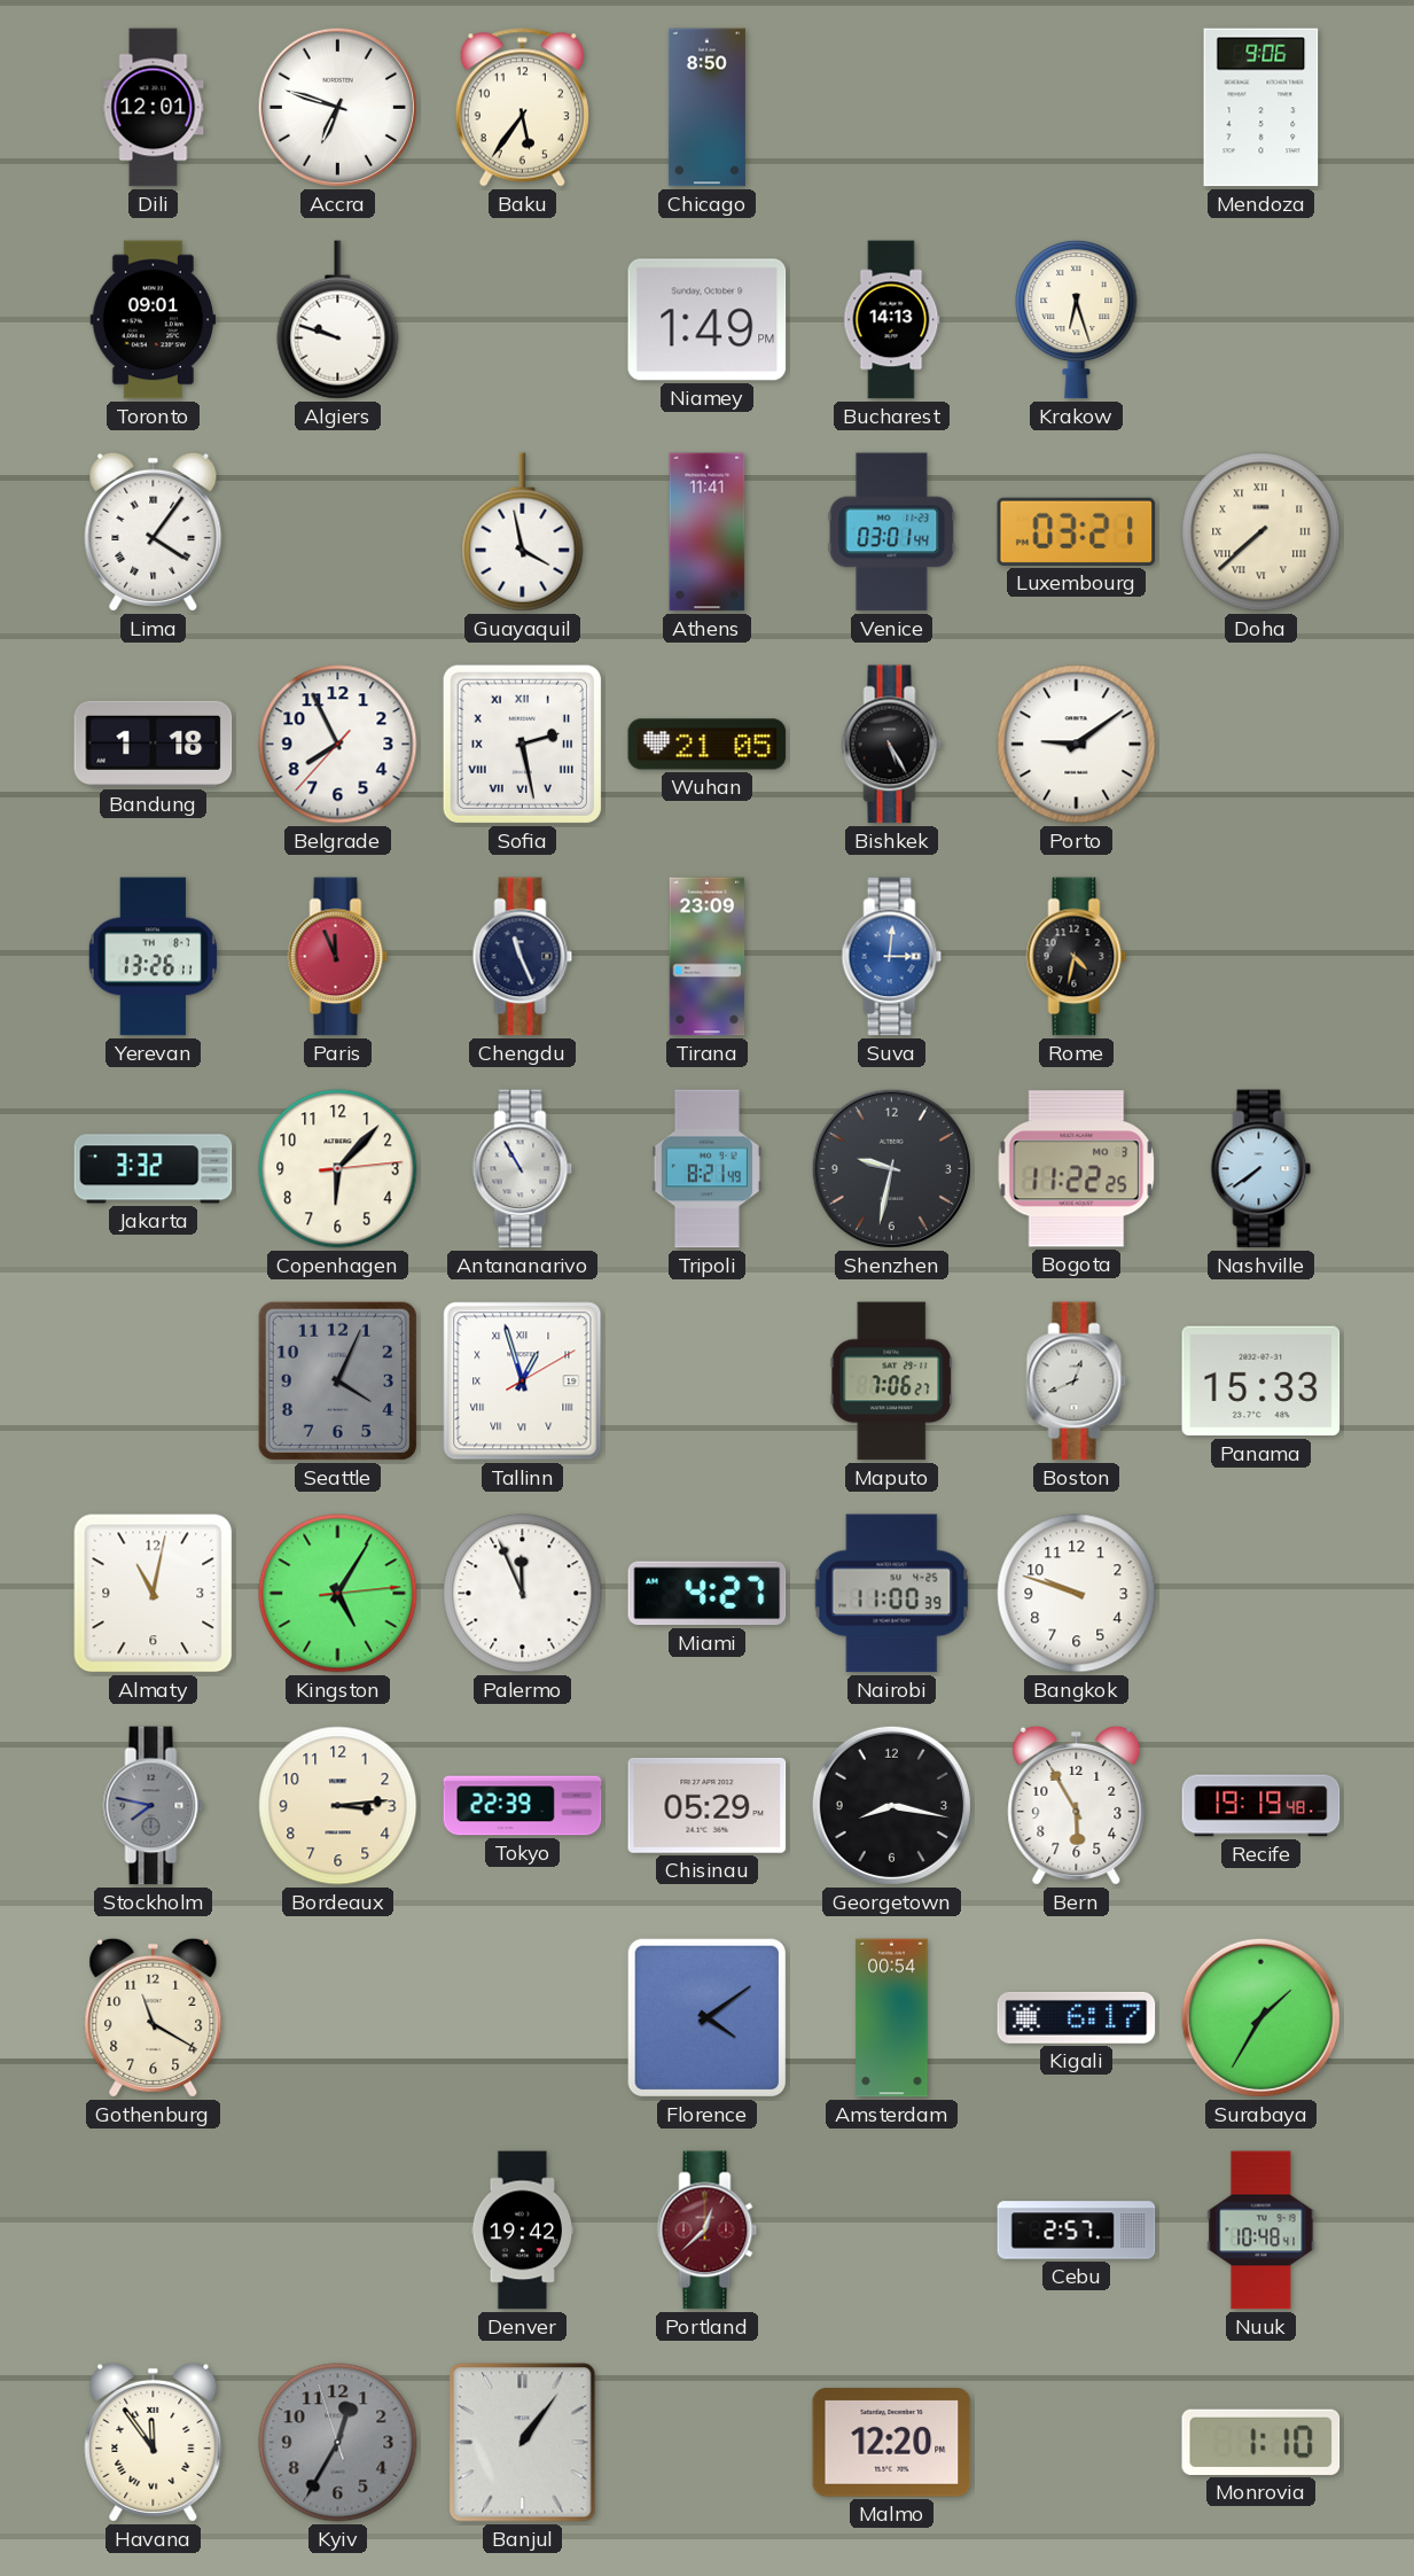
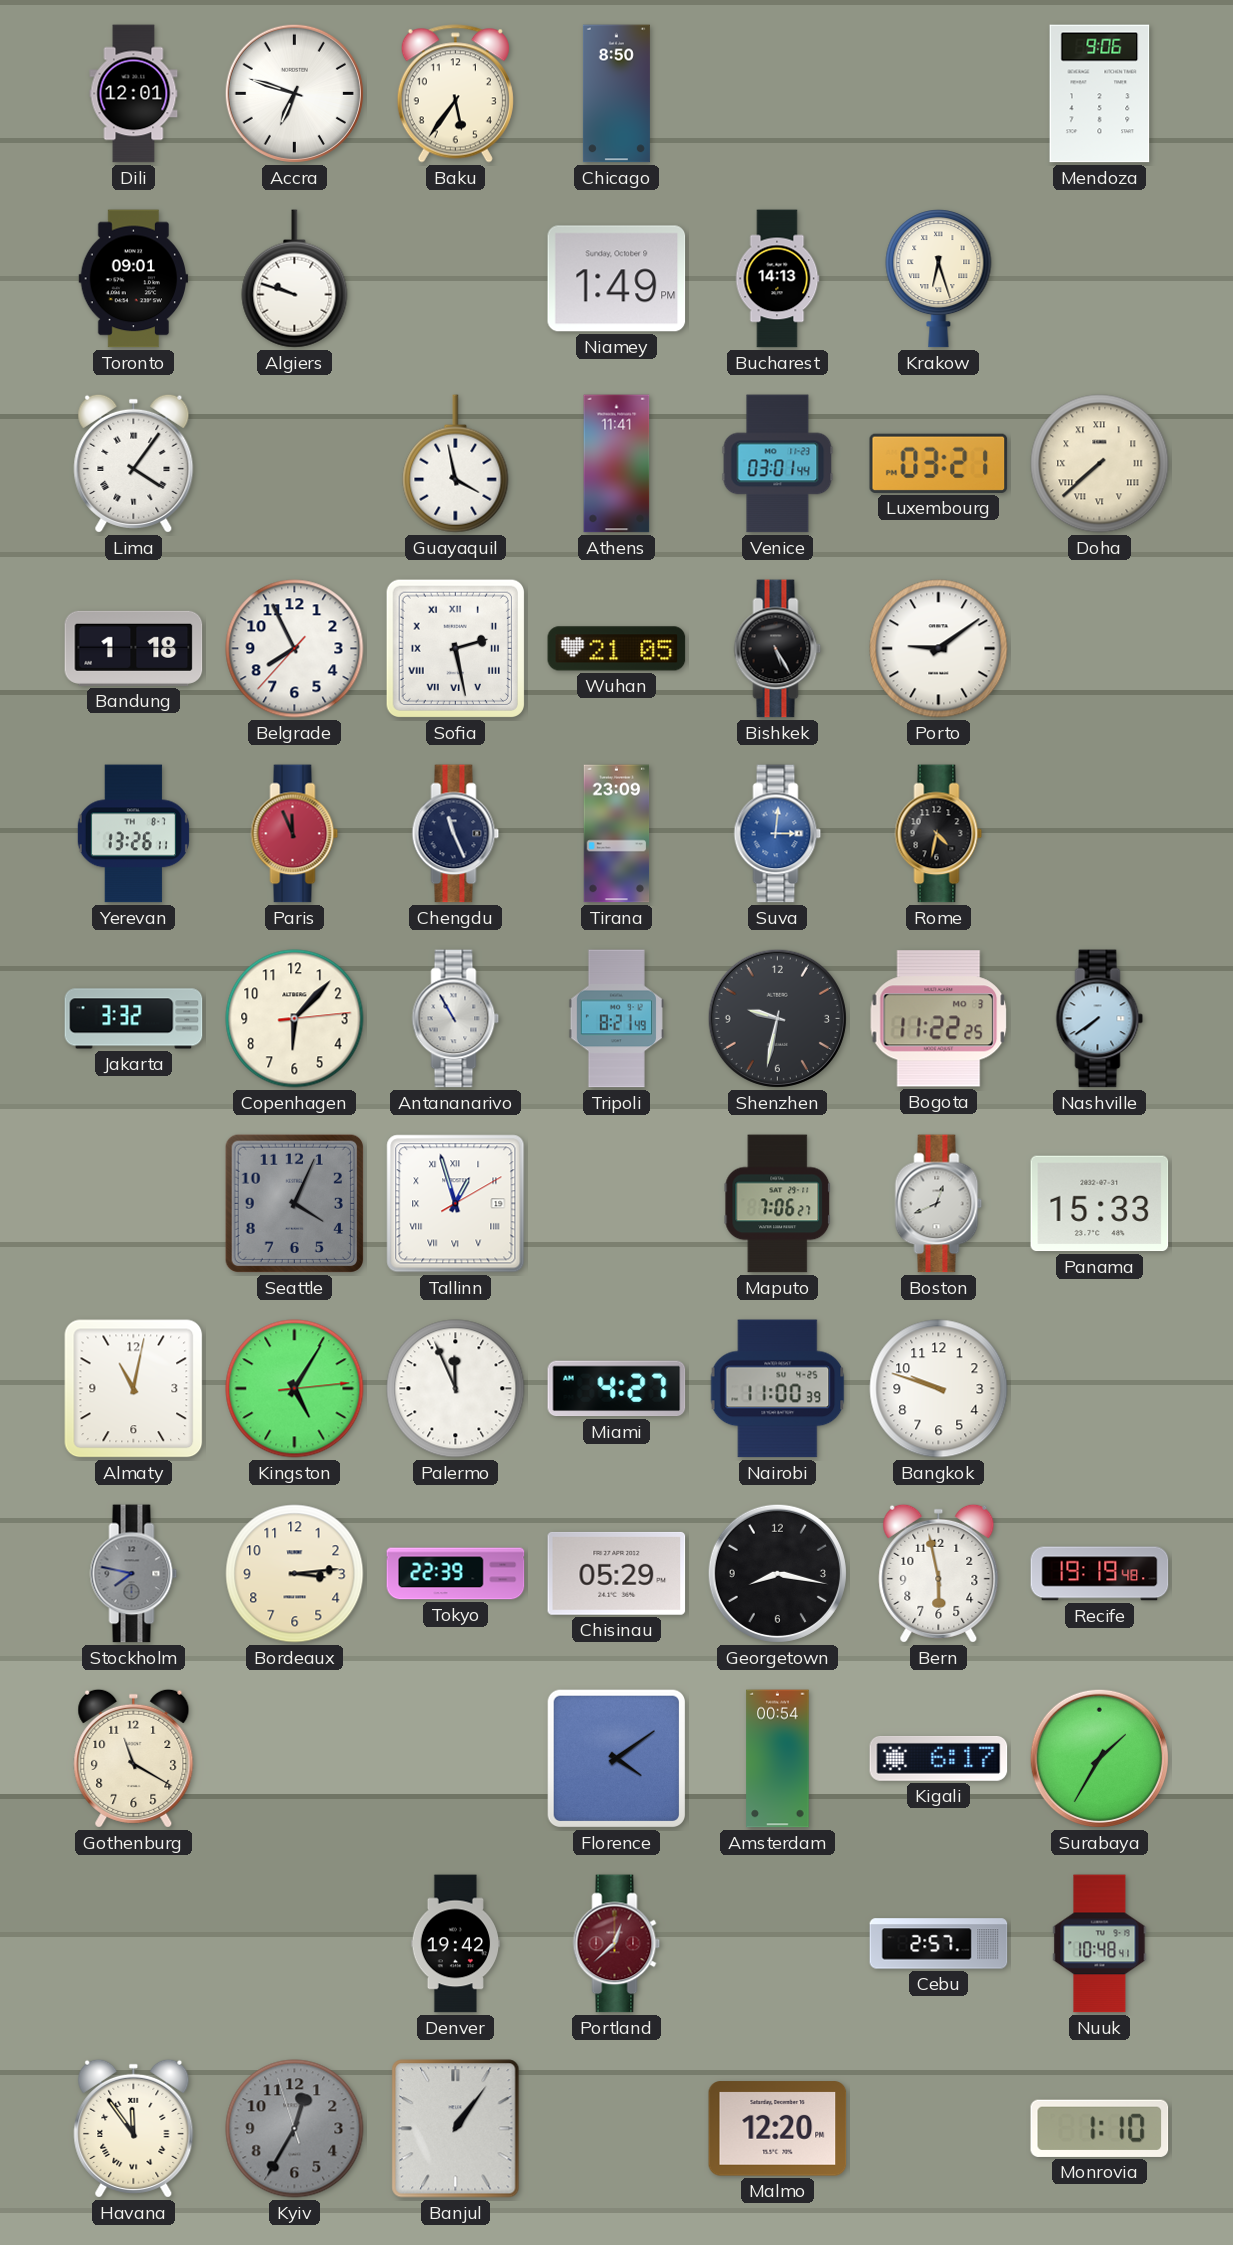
Bern: 5:55 -> 5:58 (939, 1573)
